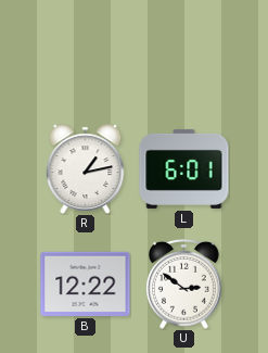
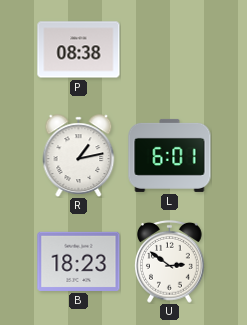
P: none -> 08:38 (79, 50)
B: 12:22 -> 18:23 (79, 261)
